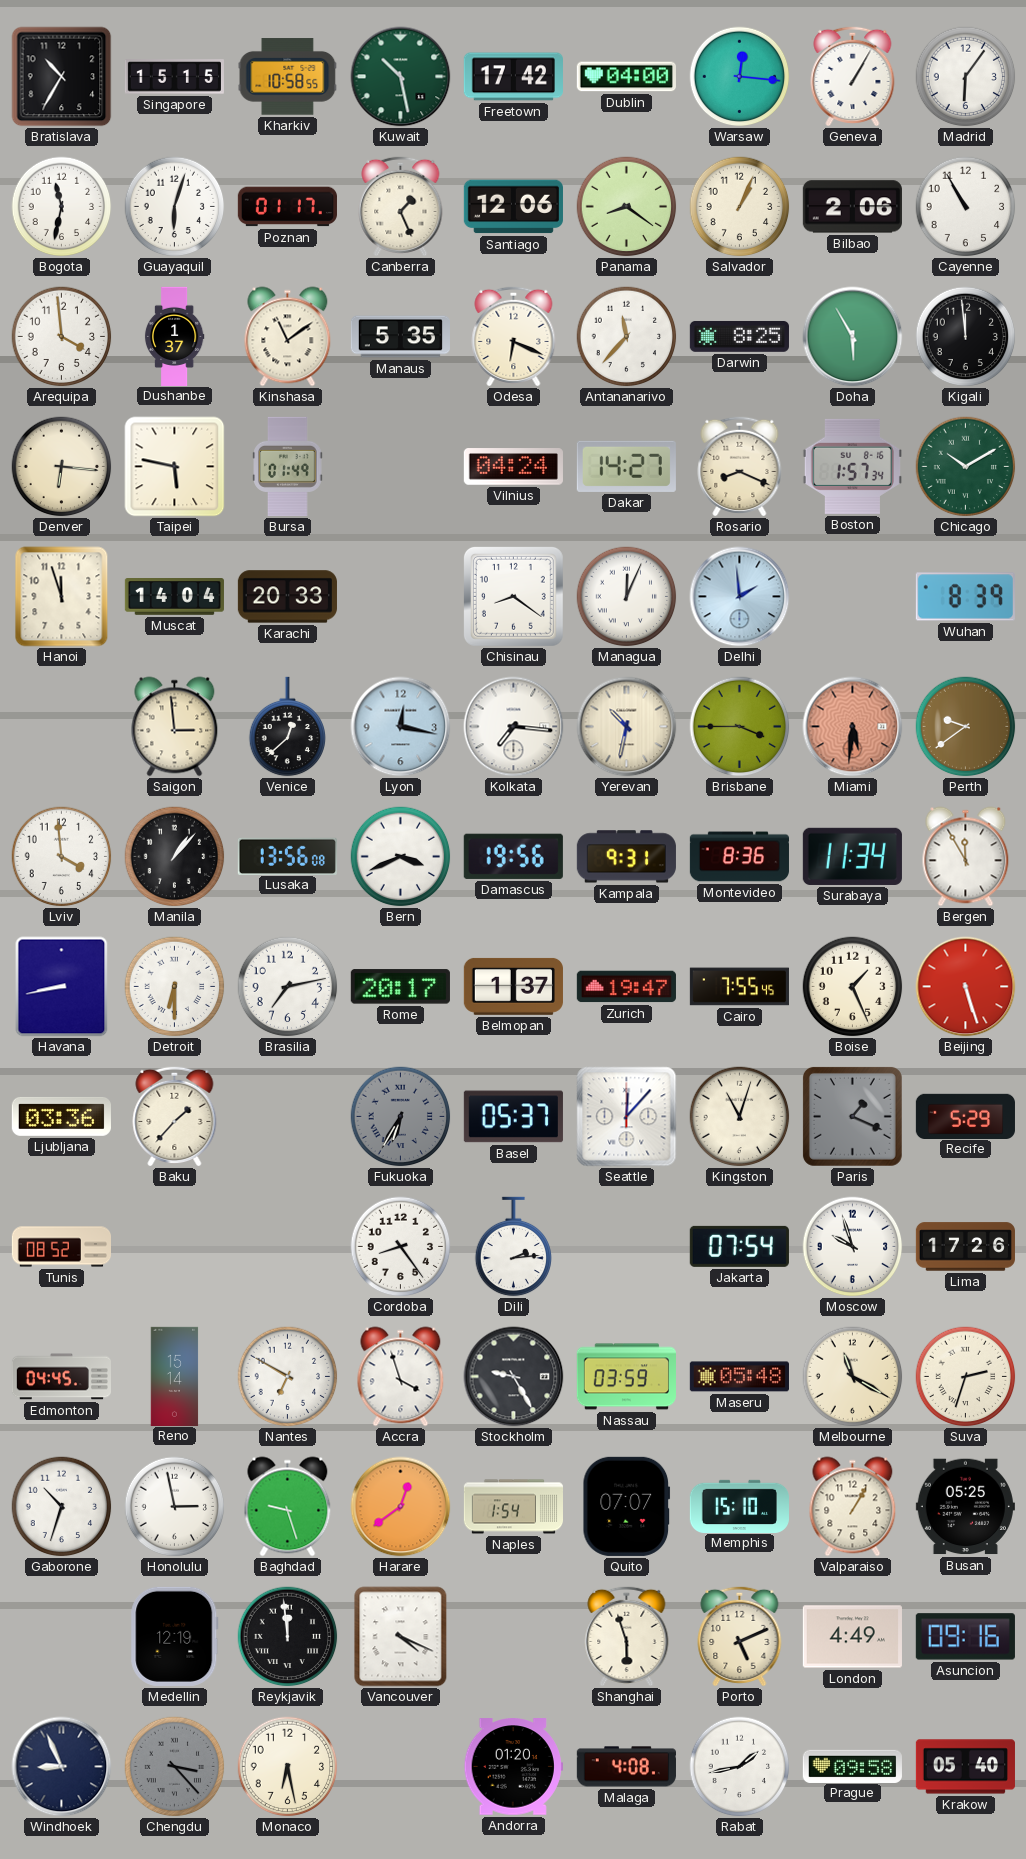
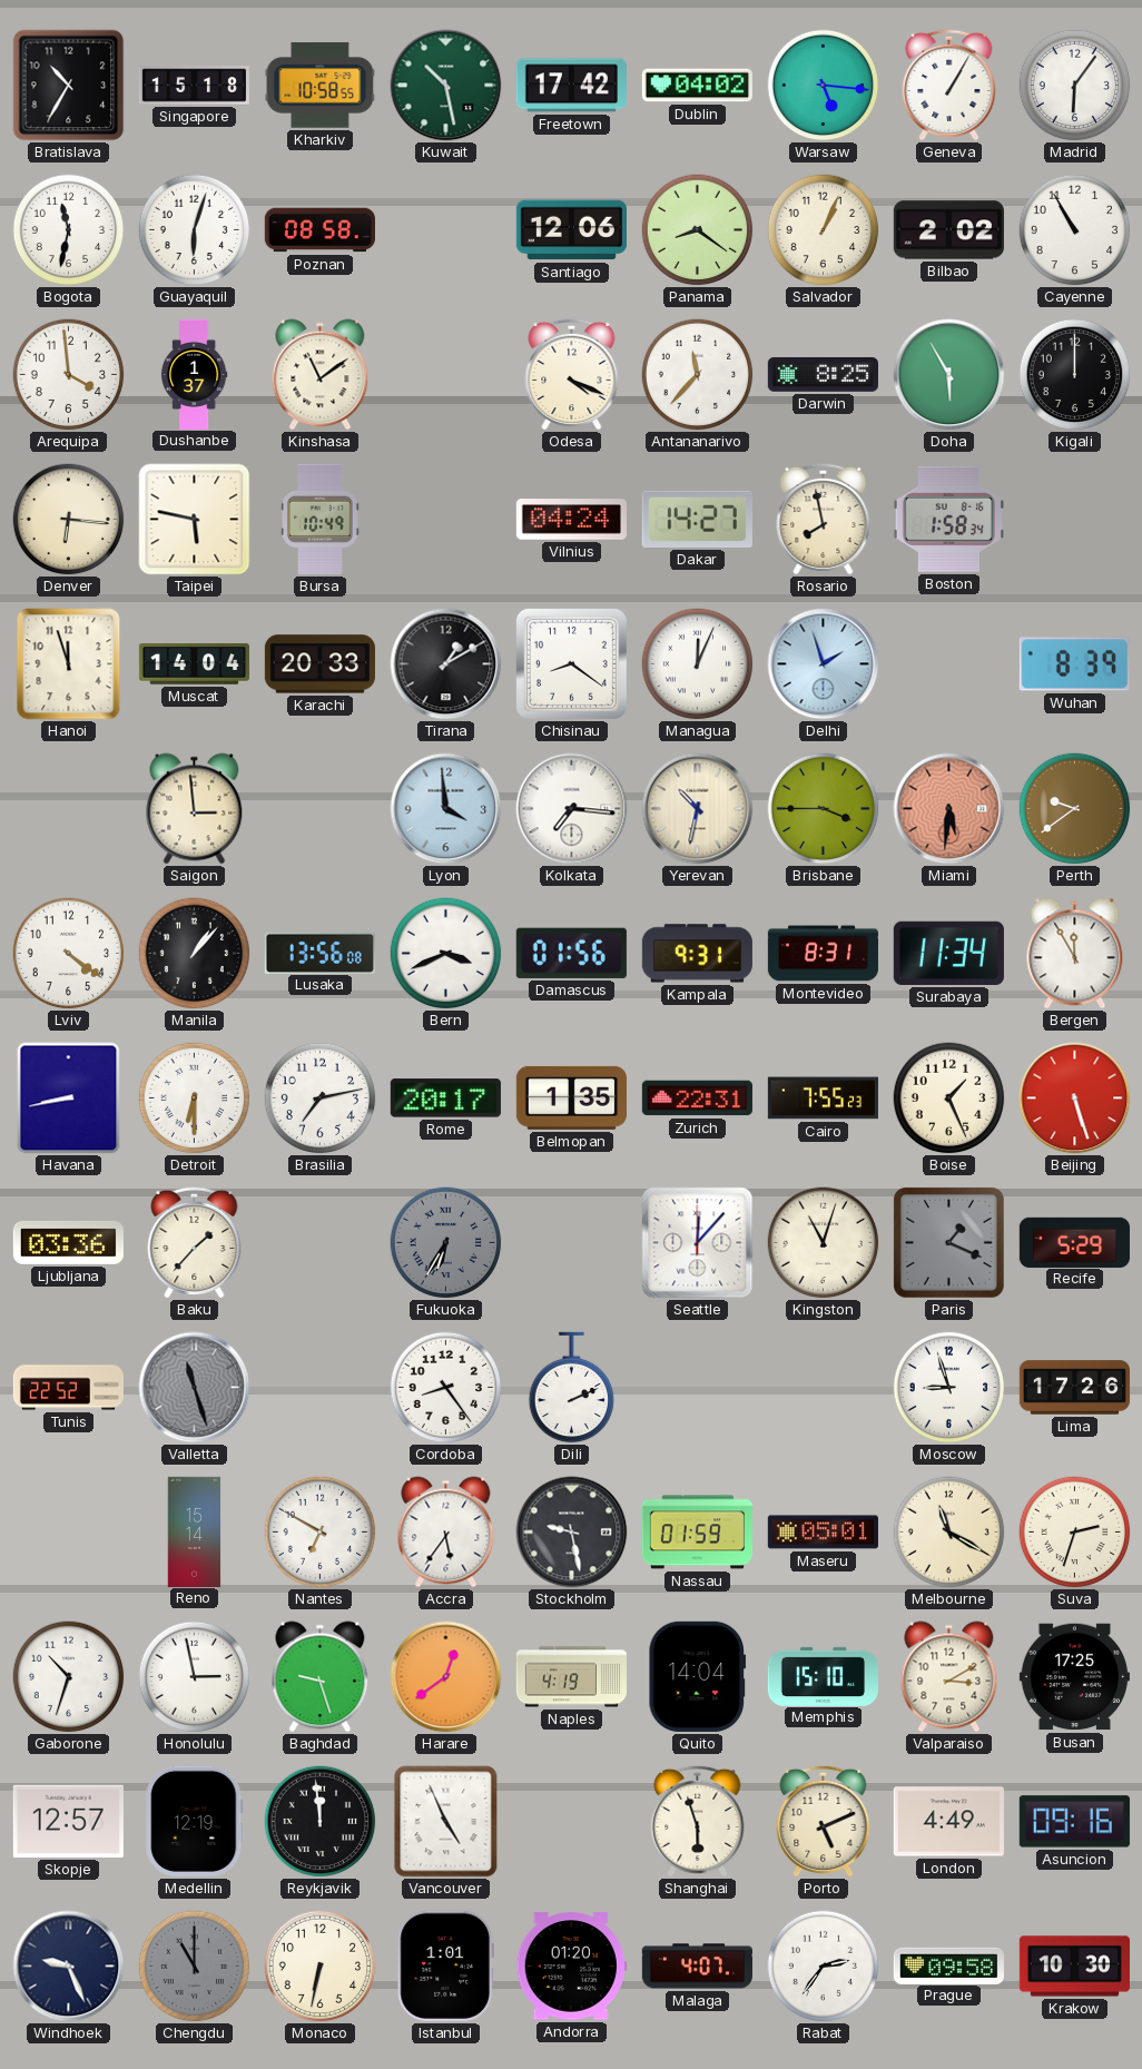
Singapore: 15:15 -> 15:18 (194, 86)
Dublin: 04:00 -> 04:02 (697, 86)
Warsaw: 12:16 -> 5:16 (824, 86)
Poznan: 01:17 -> 08:58 (319, 230)
Canberra: 1:26 -> none (401, 206)
Bilbao: 2:06 -> 2:02 (948, 230)
Manaus: 5:35 -> none (400, 337)
Odesa: 6:19 -> 4:19 (572, 374)
Kigali: 11:59 -> 12:00 (1075, 375)
Bursa: 01:49 -> 10:49 (321, 519)
Rosario: 8:19 -> 7:58 (824, 519)
Boston: 1:57 -> 1:58 (948, 519)
Chicago: 10:10 -> none (966, 467)
Tirana: none -> 1:10 (446, 664)
Delhi: 1:59 -> 1:57 (824, 664)
Venice: 12:38 -> none (288, 727)
Lyon: 12:17 -> 3:59 (446, 809)
Lviv: 3:59 -> 4:21 (69, 954)
Damascus: 19:56 -> 01:56 (571, 953)
Montevideo: 8:36 -> 8:31 (823, 954)
Belmopan: 1:37 -> 1:35 (571, 1097)
Zurich: 19:47 -> 22:31 (697, 1098)
Cairo: 7:55:45 -> 7:55:23 (823, 1098)
Basel: 05:37 -> none (513, 1117)
Tunis: 08:52 -> 22:52 (68, 1388)
Valletta: none -> 11:27 (195, 1388)
Dili: 2:14 -> 2:11 (572, 1388)
Jakarta: 07:54 -> none (739, 1246)
Moscow: 9:57 -> 8:57 (949, 1388)
Edmonton: 04:45 -> none (61, 1377)
Accra: 3:57 -> 5:36 (446, 1533)
Stockholm: 9:25 -> 9:28 (572, 1533)
Nassau: 03:59 -> 01:59 (697, 1533)
Maseru: 05:48 -> 05:01 (823, 1533)
Naples: 1:54 -> 4:19 (571, 1677)
Quito: 07:07 -> 14:04 (698, 1676)
Valparaiso: 1:05 -> 3:10 (949, 1677)
Busan: 05:25 -> 17:25 (1074, 1677)
Skopje: none -> 12:57 (68, 1821)
Vancouver: 4:19 -> 4:56 (446, 1822)
Windhoek: 8:56 -> 9:26 (69, 1967)
Chengdu: 3:23 -> 11:00 (195, 1967)
Monaco: 6:28 -> 6:32 (321, 1967)
Istanbul: none -> 1:01 (445, 1965)
Malaga: 4:08 -> 4:07 (697, 1967)
Rabat: 1:43 -> 2:36 (824, 1967)
Krakow: 05:40 -> 10:30 (1074, 1967)
